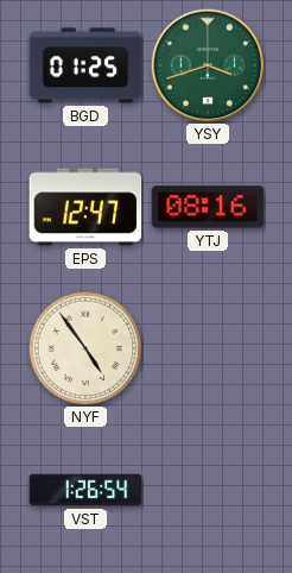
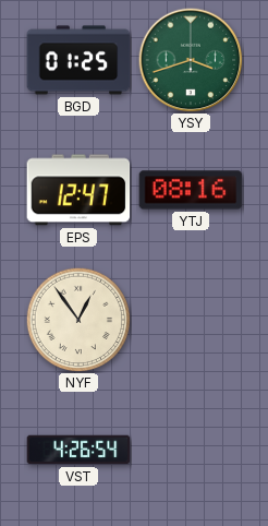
NYF: 4:54 -> 12:54 (78, 320)
VST: 1:26 -> 4:26 (78, 450)
